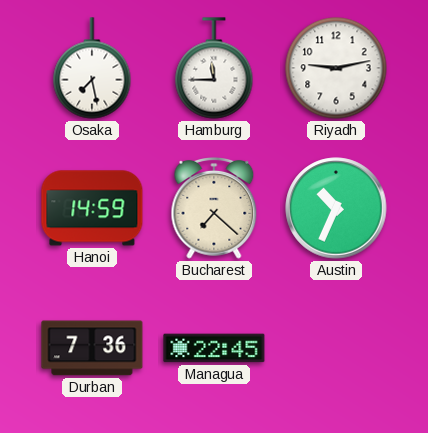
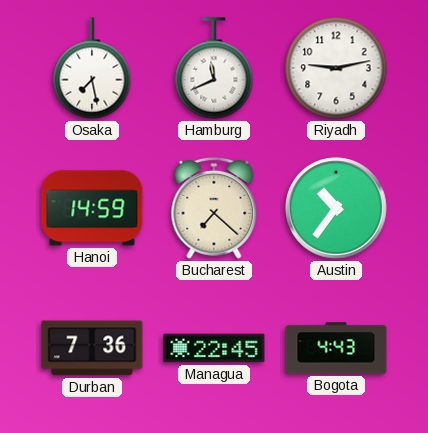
Hamburg: 11:45 -> 11:41 (214, 68)
Austin: 10:34 -> 10:36 (336, 208)
Bogota: none -> 4:43 (336, 348)
